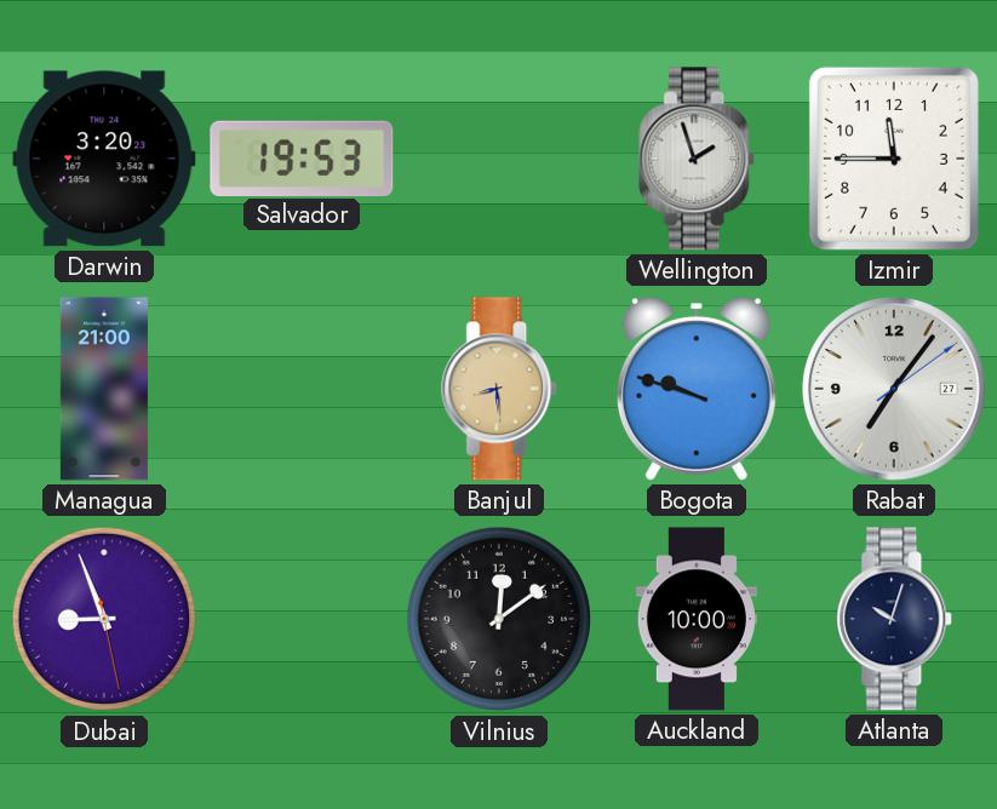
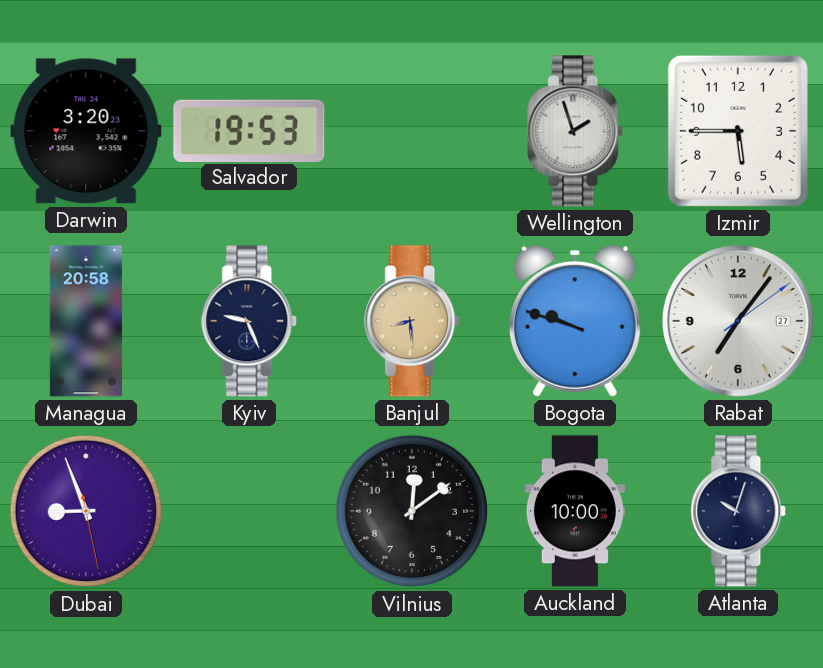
Izmir: 11:45 -> 5:45 (738, 131)
Managua: 21:00 -> 20:58 (86, 321)
Kyiv: none -> 9:26 (250, 321)
